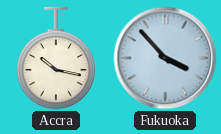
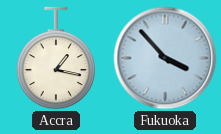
Accra: 10:17 -> 1:17 (56, 58)
